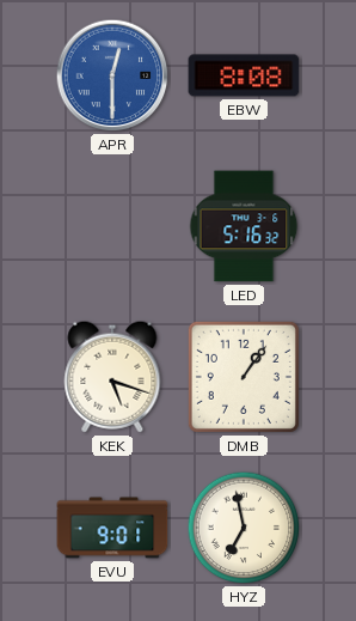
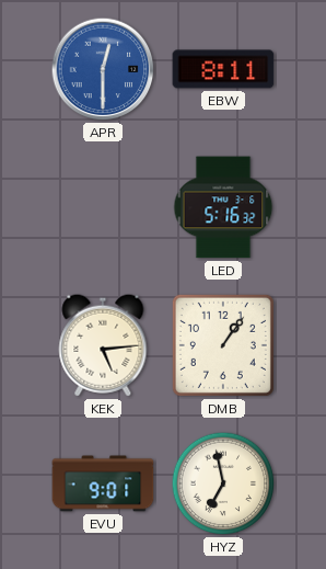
EBW: 8:08 -> 8:11 (223, 69)
KEK: 5:18 -> 5:14 (103, 345)
